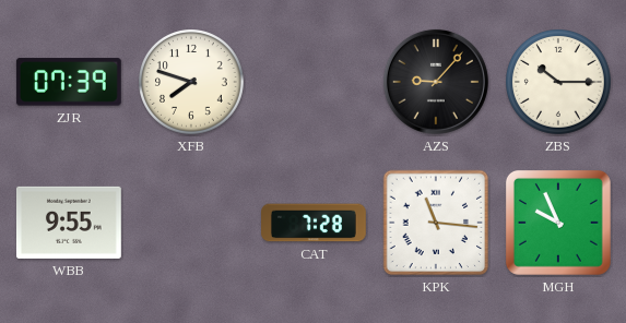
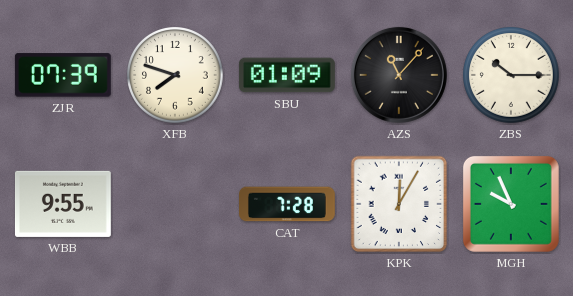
SBU: none -> 01:09 (287, 75)
AZS: 9:07 -> 11:07 (399, 75)
KPK: 11:16 -> 12:05 (399, 204)
